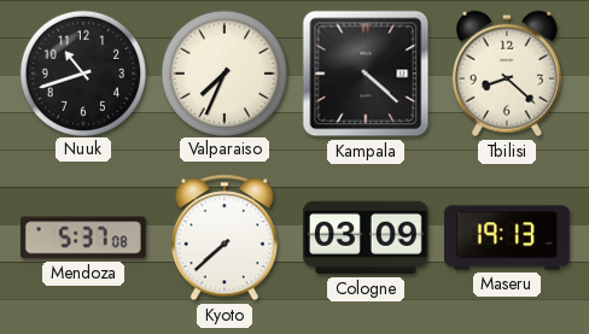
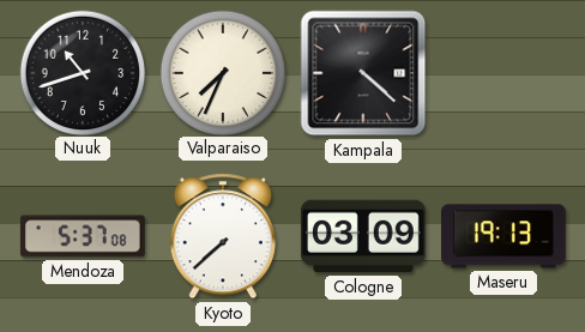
Tbilisi: 8:22 -> none (507, 74)
